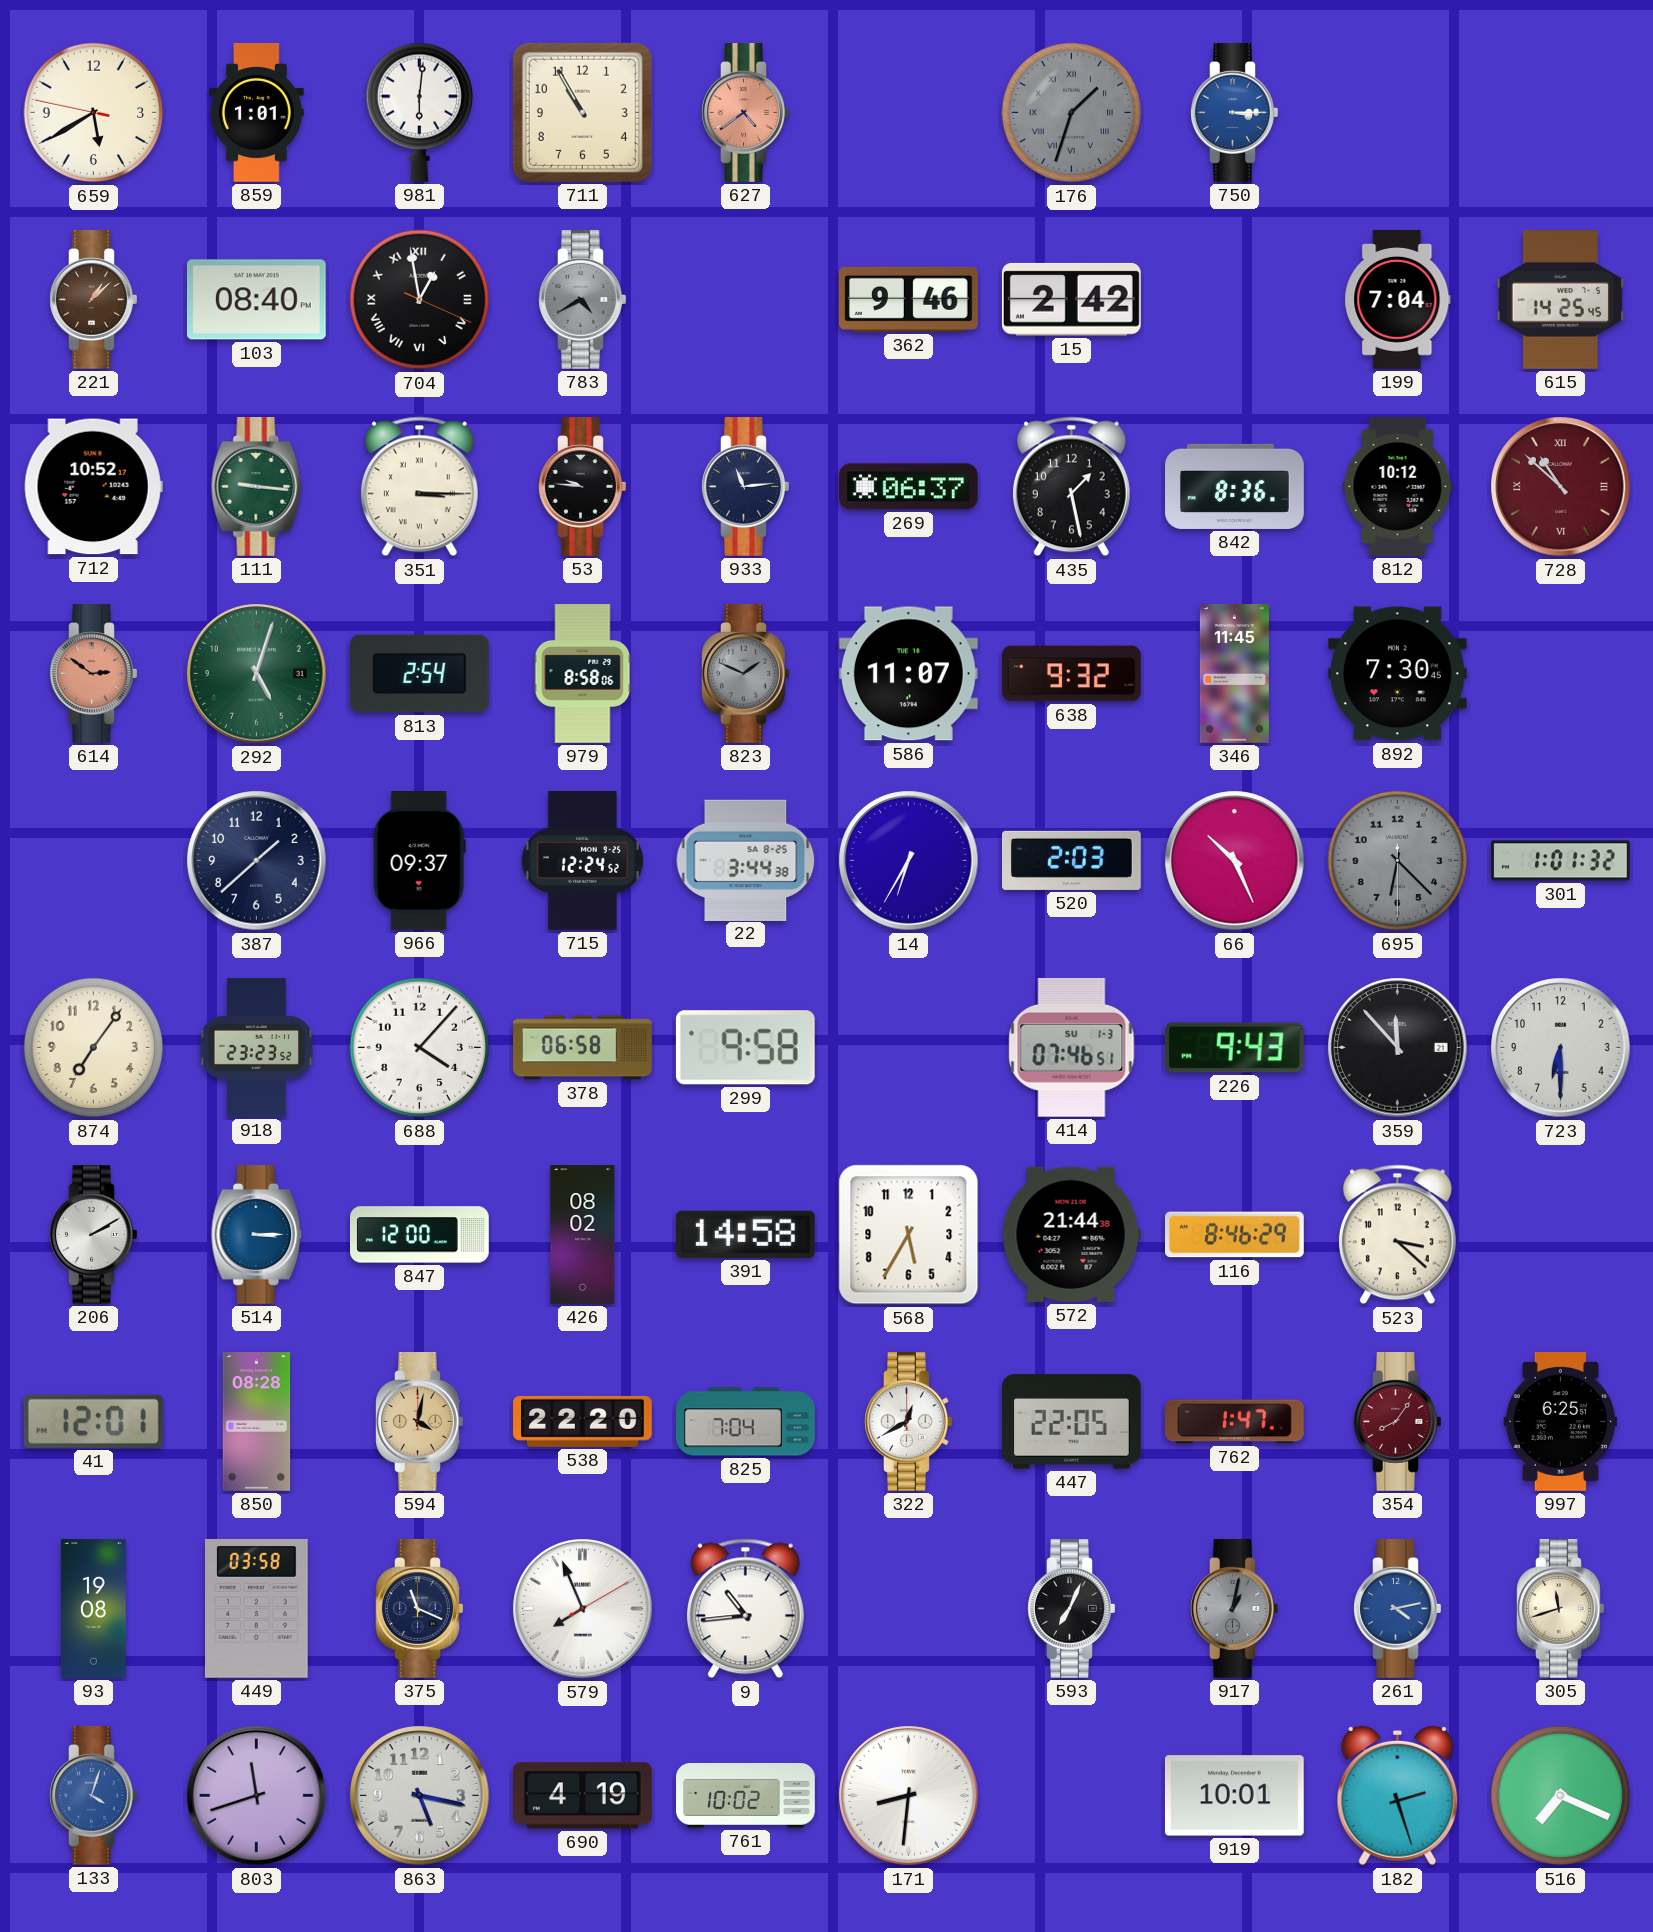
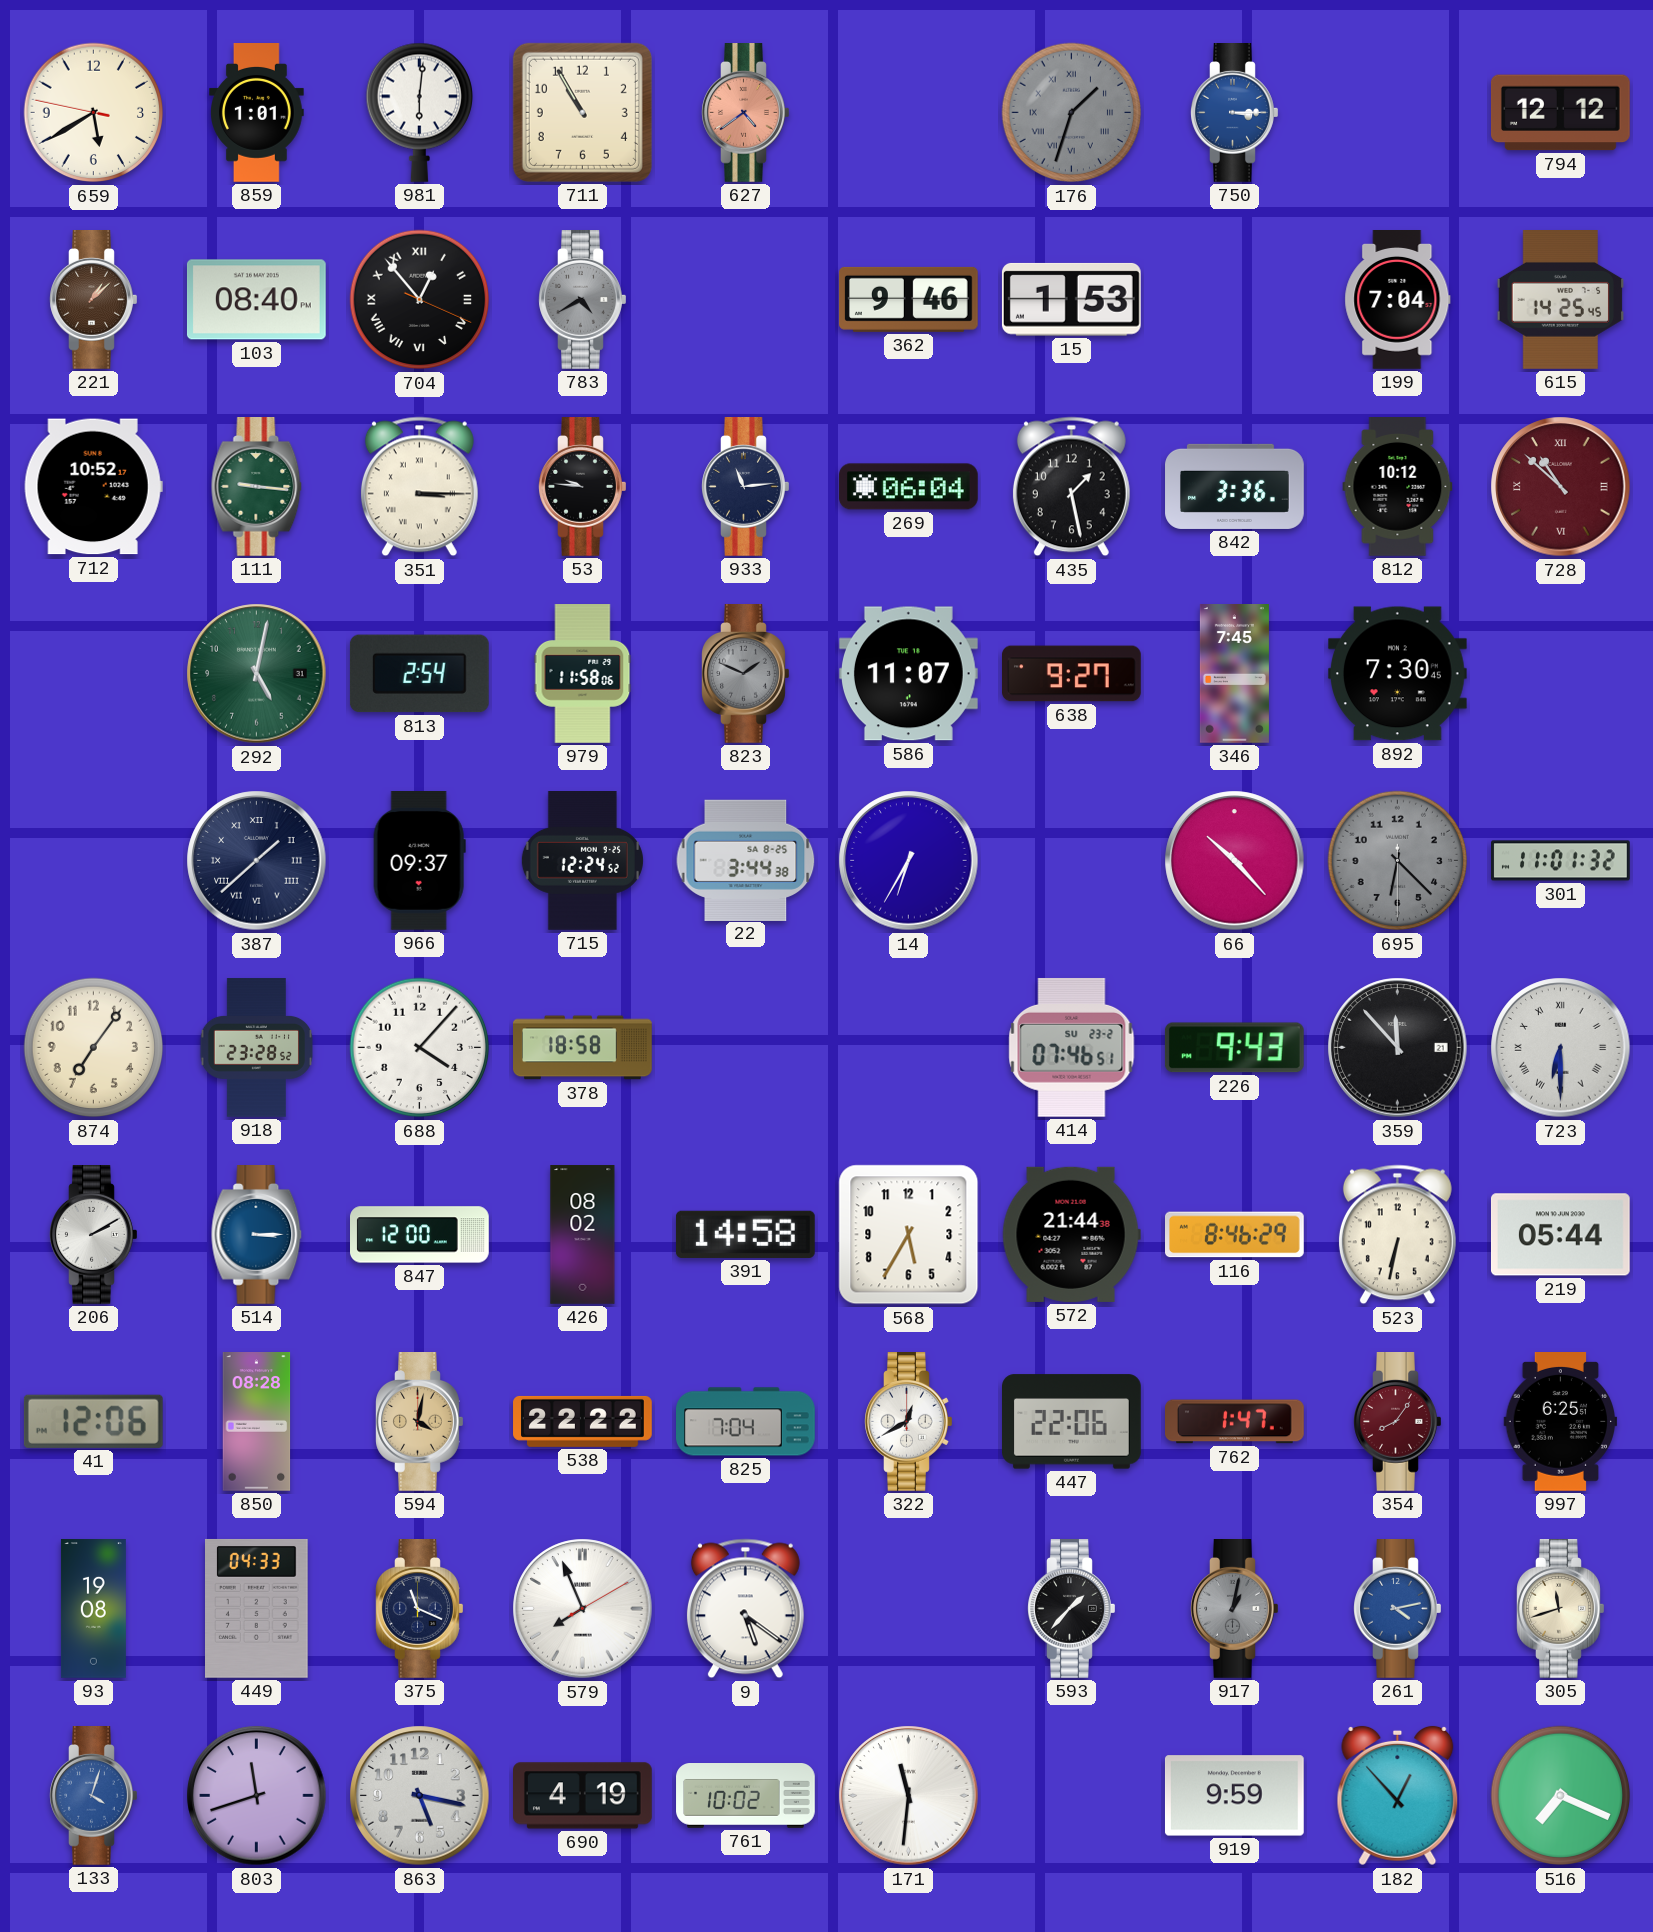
794: none -> 12:12 (1560, 113)
704: 12:58 -> 12:53 (420, 300)
15: 2:42 -> 1:53 (1071, 299)
269: 06:37 -> 06:04 (909, 487)
842: 8:36 -> 3:36 (1235, 486)
614: 2:51 -> none (94, 674)
292: 5:03 -> 5:02 (257, 674)
979: 8:58 -> 11:58 (583, 674)
638: 9:32 -> 9:27 (1072, 674)
346: 11:45 -> 7:45 (1234, 674)
387 numerals: Arabic -> Roman (257, 861)
520: 2:03 -> none (1072, 860)
66: 10:26 -> 10:23 (1235, 861)
301: 1:01 -> 11:01 (1561, 861)
918: 23:23 -> 23:28 (256, 1048)
378: 06:58 -> 18:58 (583, 1048)
299: 9:58 -> none (745, 1048)
414 date: SU 1-3 -> SU 23-2 (1072, 1047)
723 numerals: Arabic -> Roman (1561, 1048)
523: 3:22 -> 6:32 (1397, 1235)
219: none -> 05:44 (1560, 1235)
41: 12:01 -> 12:06 (93, 1421)
538: 22:20 -> 22:22 (583, 1421)
447: 22:05 -> 22:06 (1072, 1422)
449: 03:58 -> 04:33 (257, 1608)
9: 10:44 -> 5:21 (745, 1609)
593: 7:04 -> 1:37 (1072, 1609)
171: 8:31 -> 11:31 (909, 1796)
919: 10:01 -> 9:59 (1234, 1796)
182: 2:27 -> 12:53 (1398, 1796)
